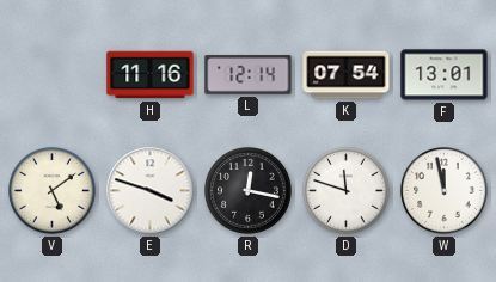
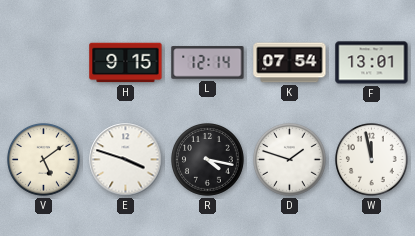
H: 11:16 -> 9:15 (126, 63)
R: 12:17 -> 4:17 (208, 160)
D: 11:48 -> 1:48 (290, 160)
